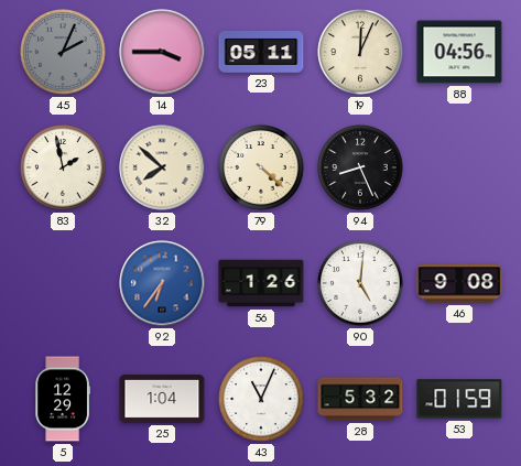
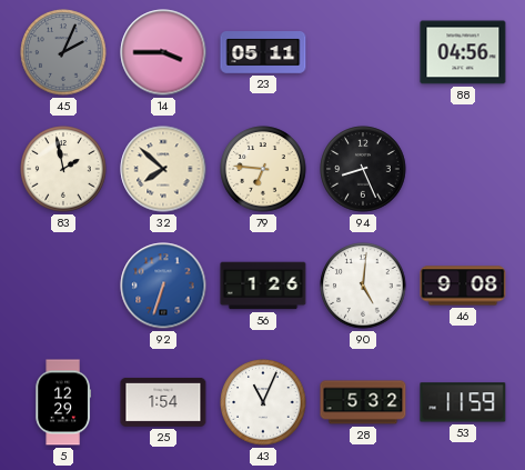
19: 12:04 -> none (360, 52)
79: 4:22 -> 6:46 (263, 169)
92: 6:36 -> 6:33 (163, 286)
25: 1:04 -> 1:54 (163, 402)
53: 01:59 -> 11:59 (463, 402)
